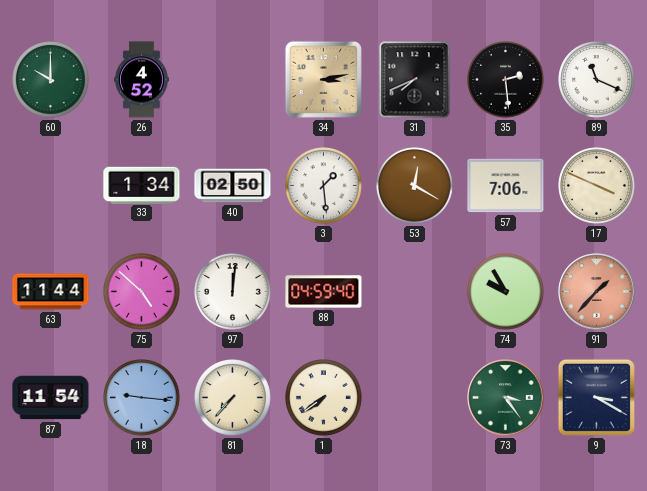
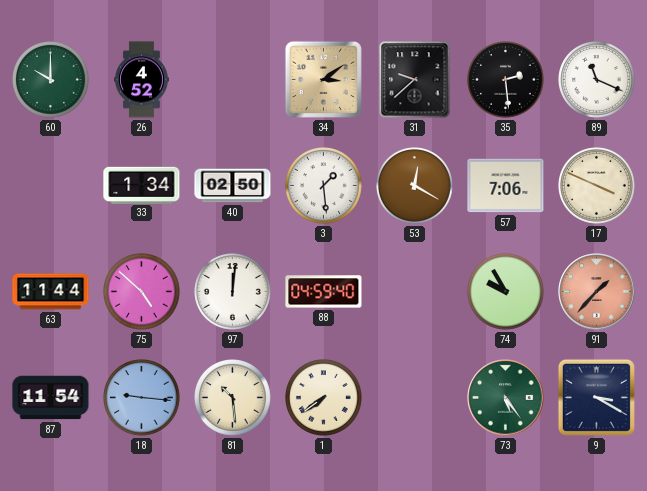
34: 3:13 -> 3:09 (323, 79)
31: 7:41 -> 9:38 (415, 80)
81: 7:37 -> 10:29 (233, 398)
73: 3:24 -> 5:24 (506, 398)
